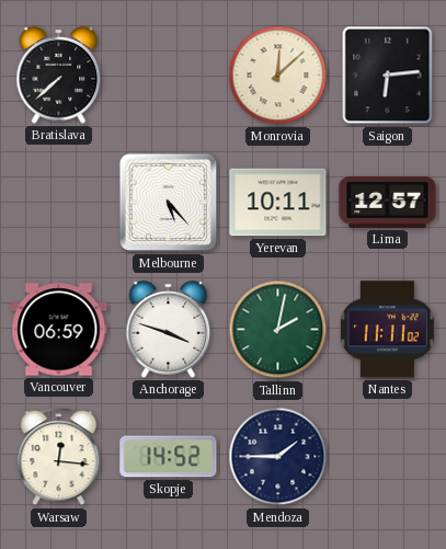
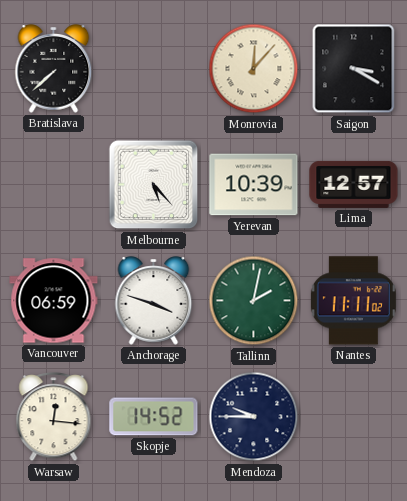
Monrovia: 12:08 -> 12:07 (254, 69)
Saigon: 6:14 -> 3:20 (354, 69)
Yerevan: 10:11 -> 10:39 (254, 185)
Mendoza: 1:45 -> 9:45 (254, 417)
